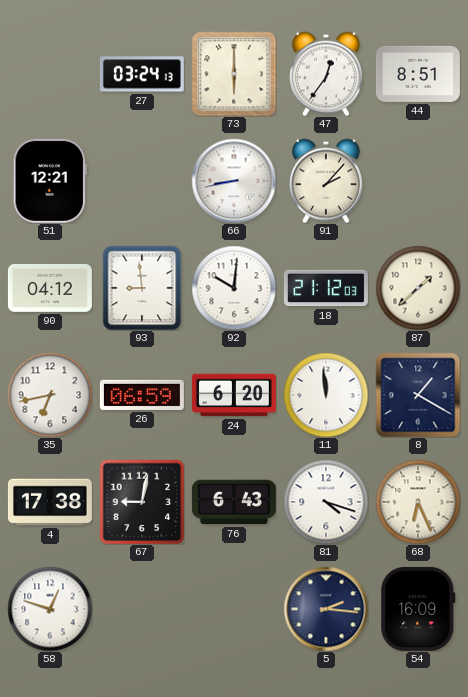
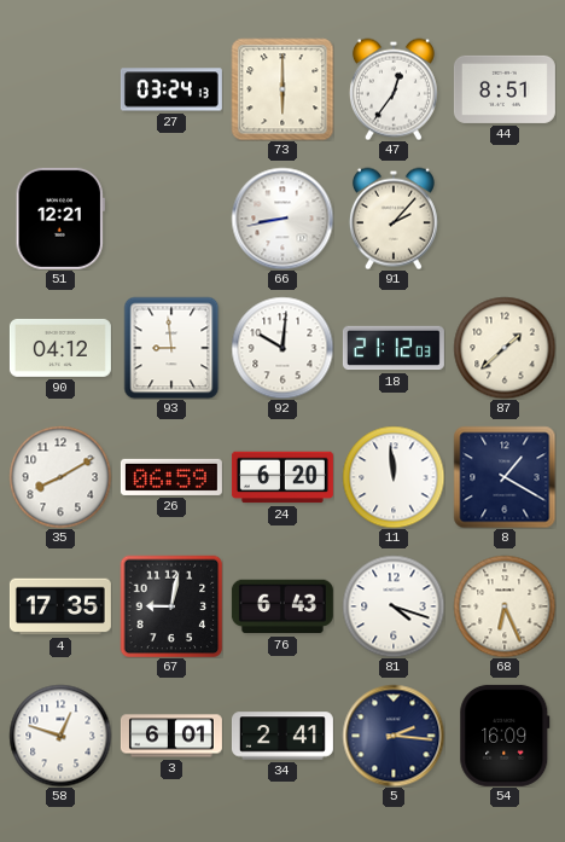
35: 6:43 -> 8:10 (60, 477)
4: 17:38 -> 17:35 (60, 606)
3: none -> 6:01 (171, 736)
34: none -> 2:41 (282, 736)
